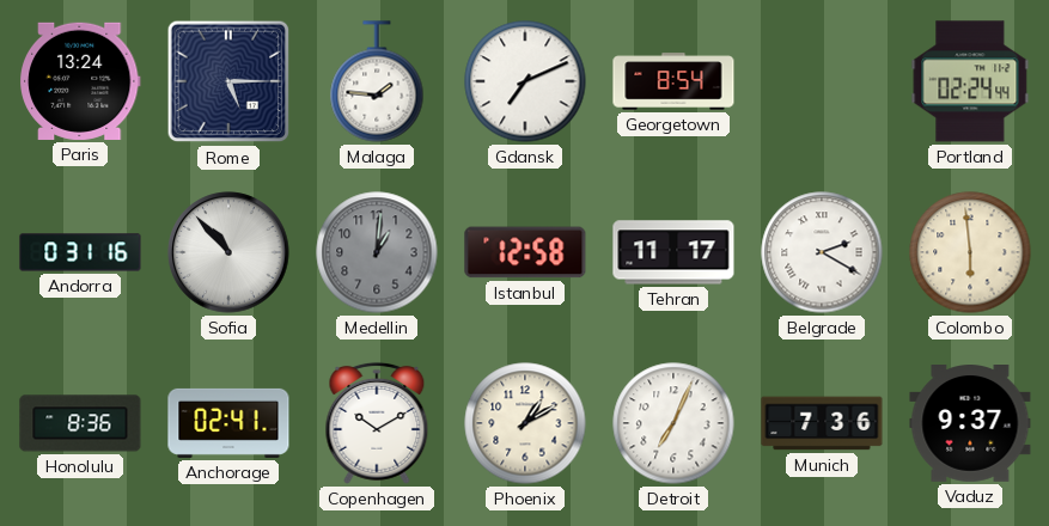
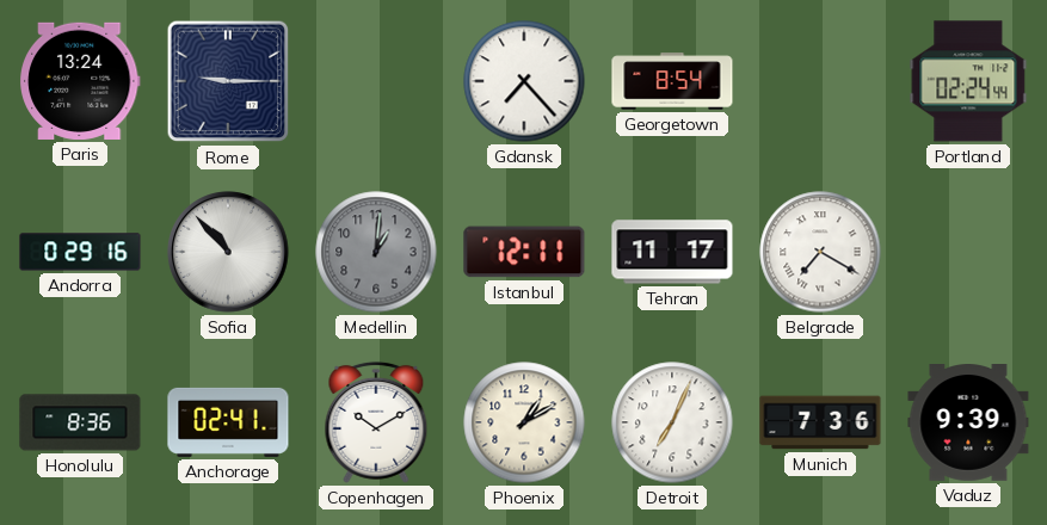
Rome: 5:15 -> 9:15 (228, 81)
Malaga: 1:46 -> none (377, 81)
Gdansk: 7:11 -> 7:23 (524, 81)
Andorra: 0:31 -> 0:29 (80, 252)
Istanbul: 12:58 -> 12:11 (524, 252)
Belgrade: 2:20 -> 7:20 (820, 252)
Colombo: 5:59 -> none (970, 252)
Vaduz: 9:37 -> 9:39 (968, 422)
